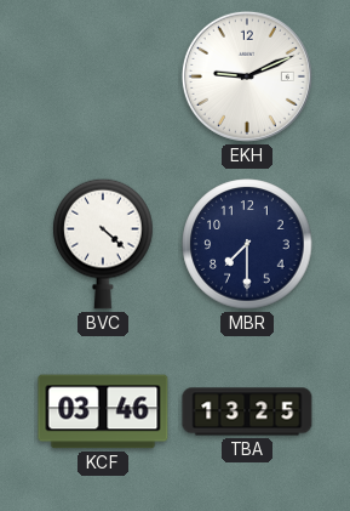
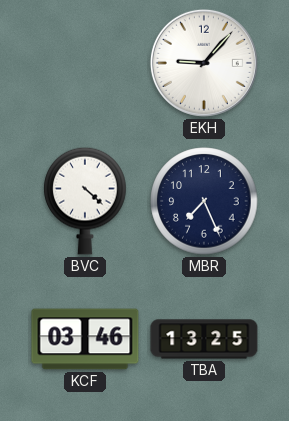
EKH: 9:11 -> 9:07 (204, 63)
MBR: 7:30 -> 7:26 (204, 201)
